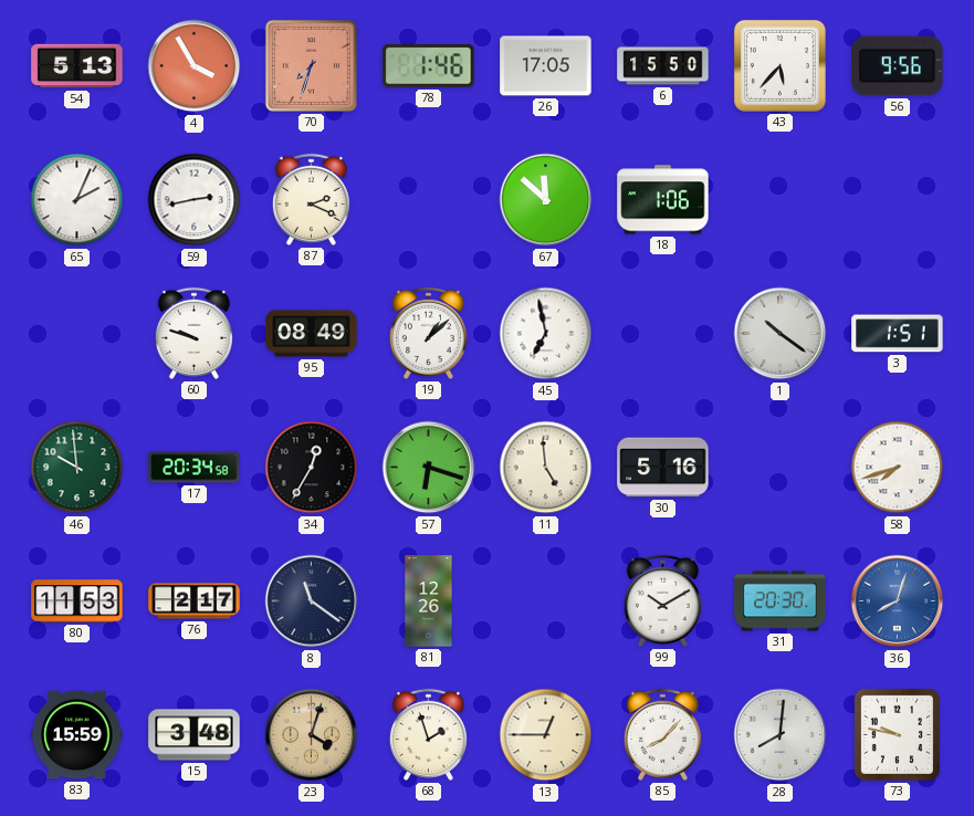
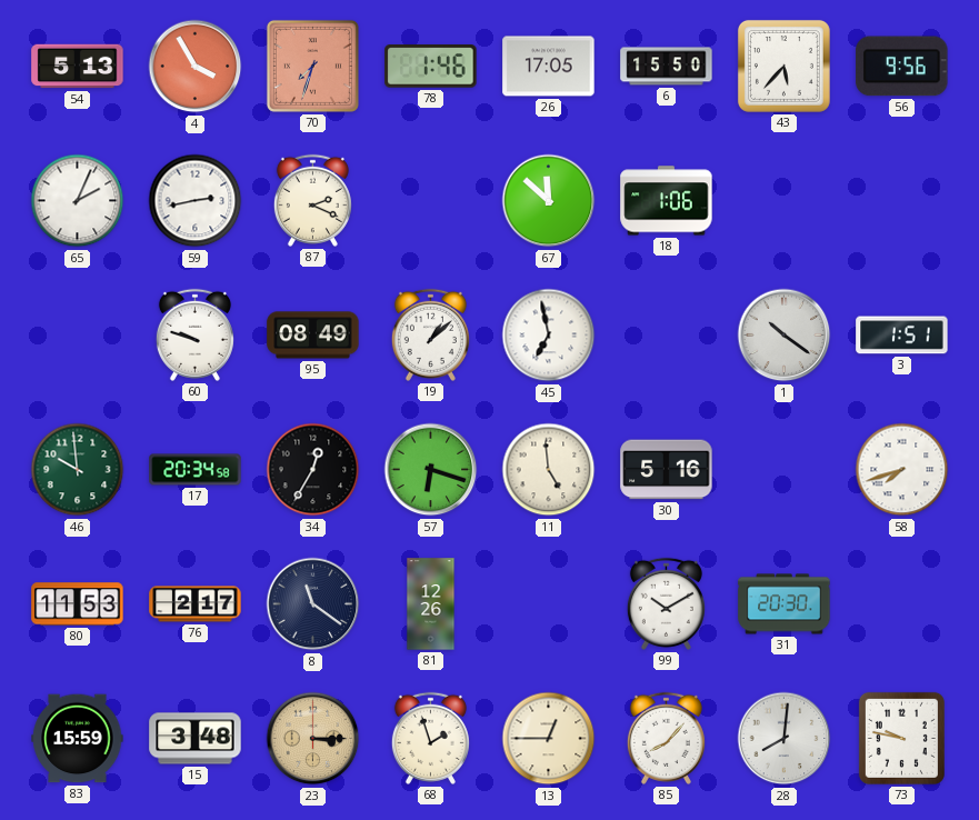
36: 8:03 -> none (898, 601)
23: 4:03 -> 3:15 (313, 739)
